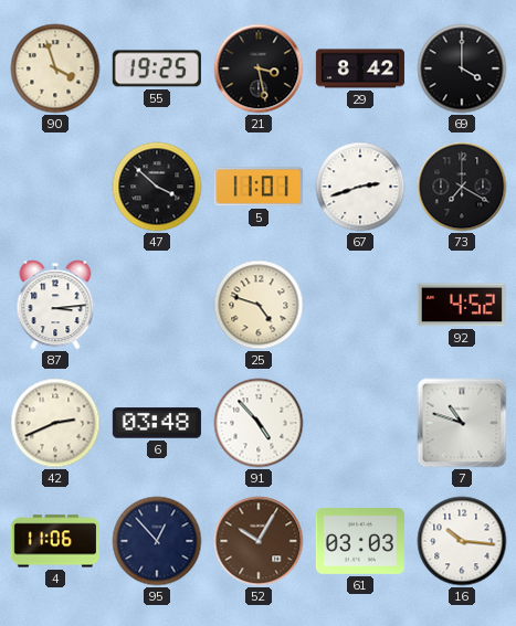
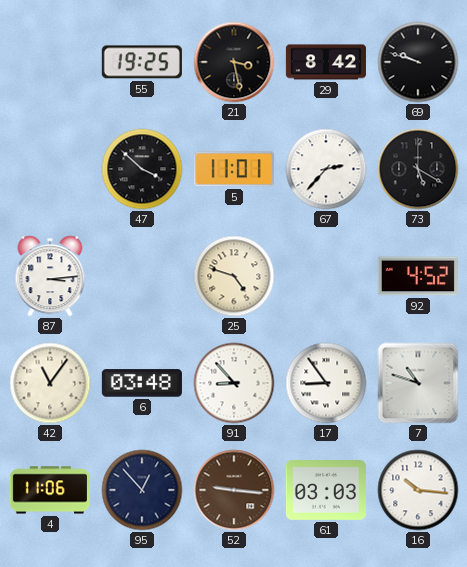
90: 3:57 -> none (55, 68)
69: 4:00 -> 9:48 (418, 62)
67: 2:42 -> 2:37 (326, 169)
73: 7:20 -> 5:20 (418, 169)
42: 2:41 -> 11:06 (50, 383)
91: 4:53 -> 8:53 (234, 383)
17: none -> 8:54 (326, 383)
52: 10:05 -> 9:16 (234, 490)
